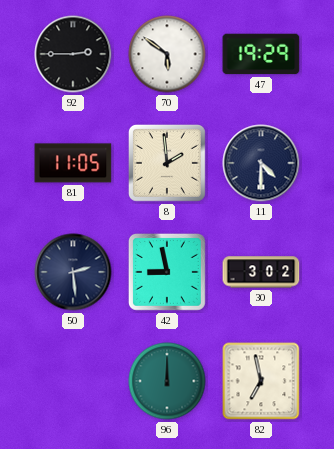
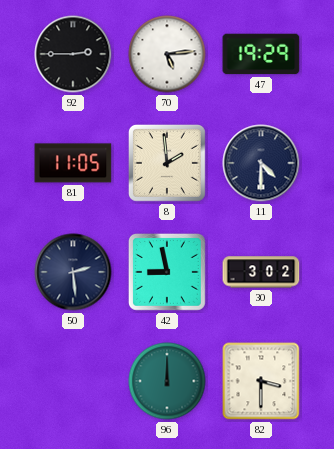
70: 5:51 -> 5:14 (167, 54)
82: 6:58 -> 3:30 (261, 381)
